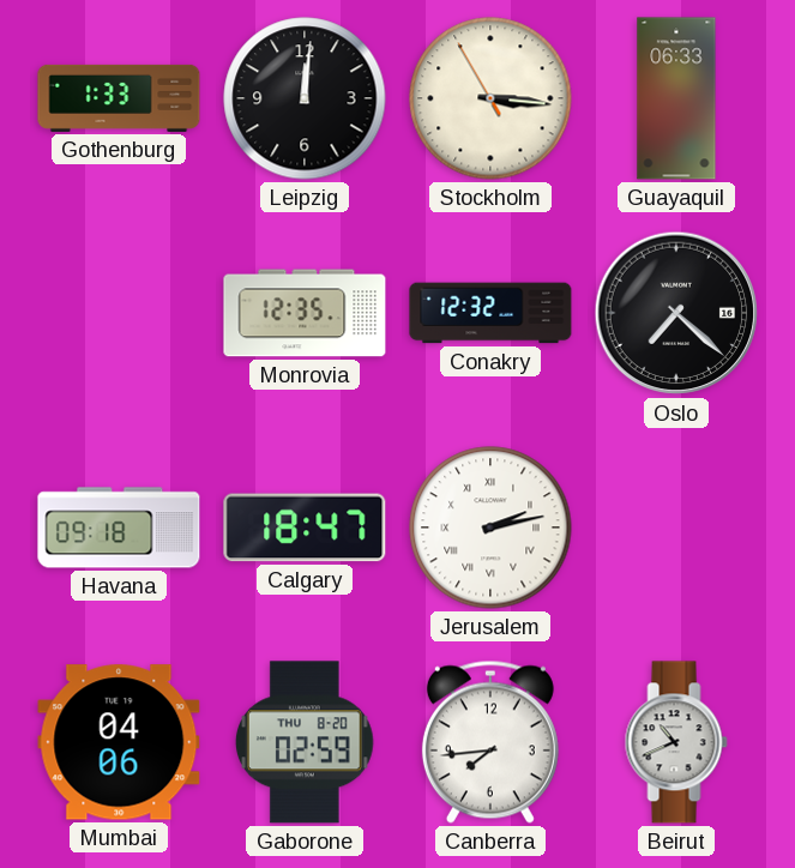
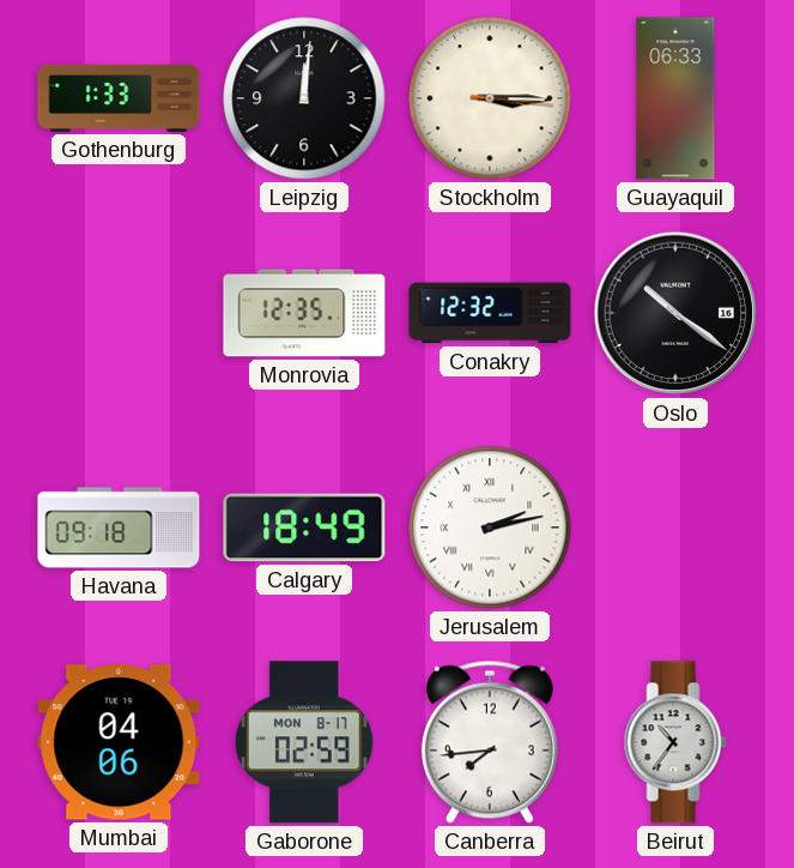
Stockholm: 3:15:55 -> 3:15:16 (490, 98)
Oslo: 7:22 -> 10:21 (675, 313)
Calgary: 18:47 -> 18:49 (304, 528)
Gaborone date: THU 8-20 -> MON 8-17 (304, 742)
Beirut: 10:41 -> 10:36 (675, 742)
